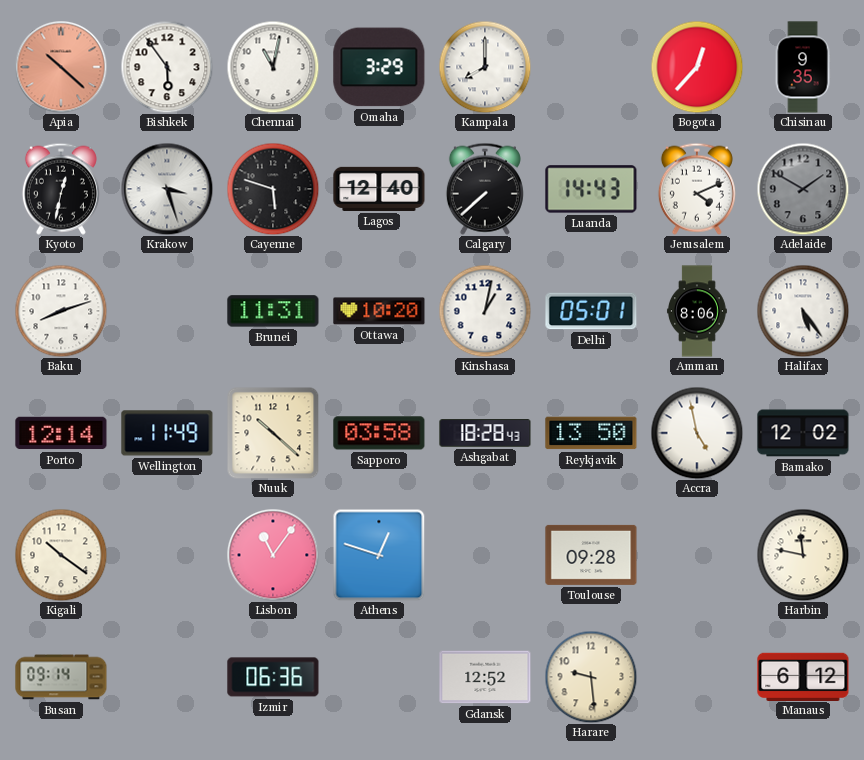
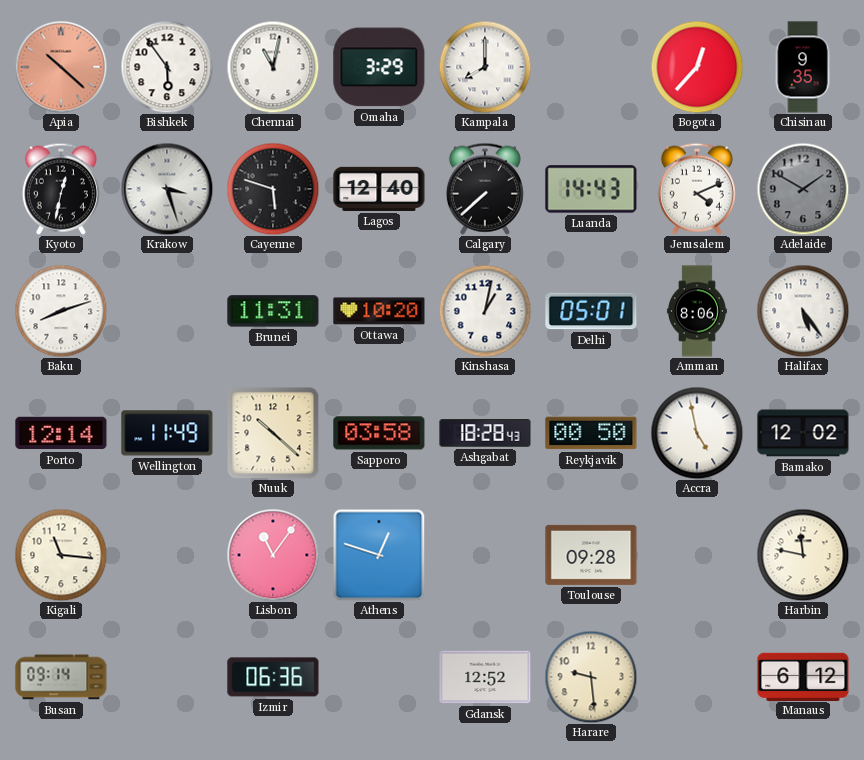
Reykjavik: 13:50 -> 00:50 (591, 433)
Kigali: 10:21 -> 11:16 (61, 555)
